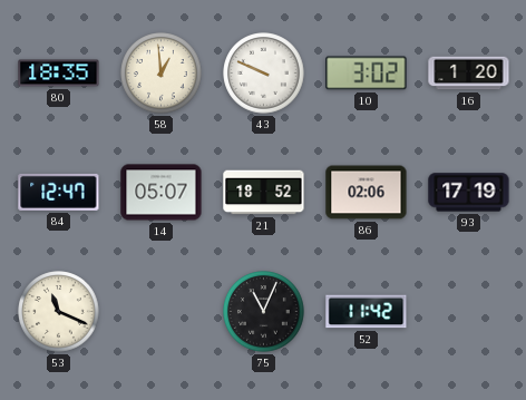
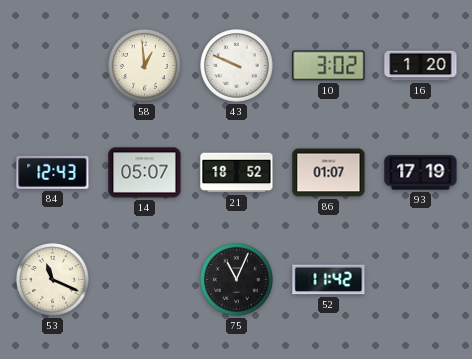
80: 18:35 -> none (59, 74)
84: 12:47 -> 12:43 (53, 172)
86: 02:06 -> 01:07 (329, 173)
